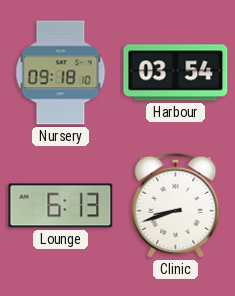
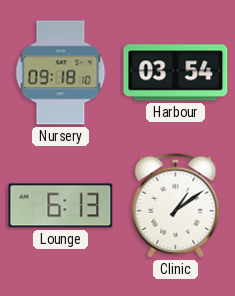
Clinic: 8:42 -> 1:09 (176, 205)
